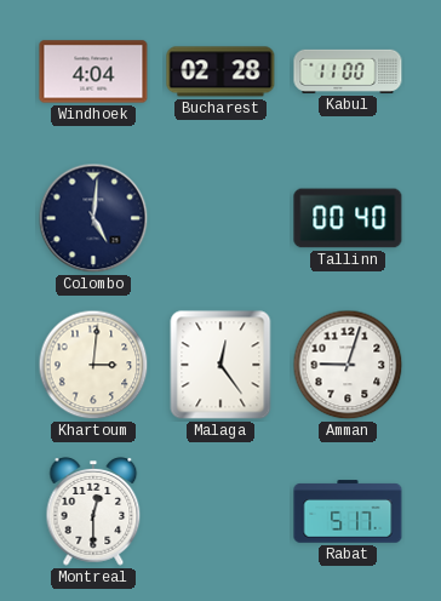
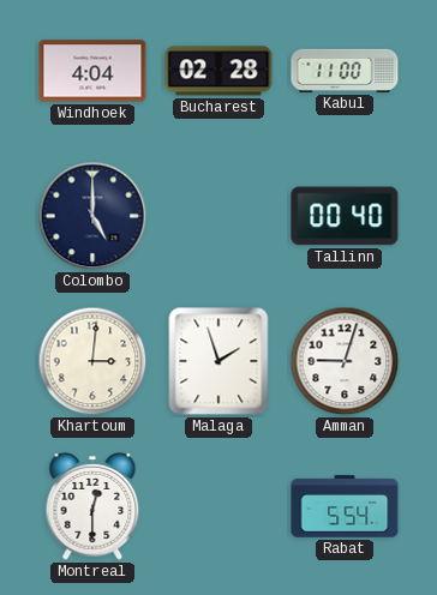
Colombo: 5:01 -> 5:00 (92, 216)
Malaga: 12:24 -> 1:57 (218, 361)
Rabat: 5:17 -> 5:54 (345, 506)
